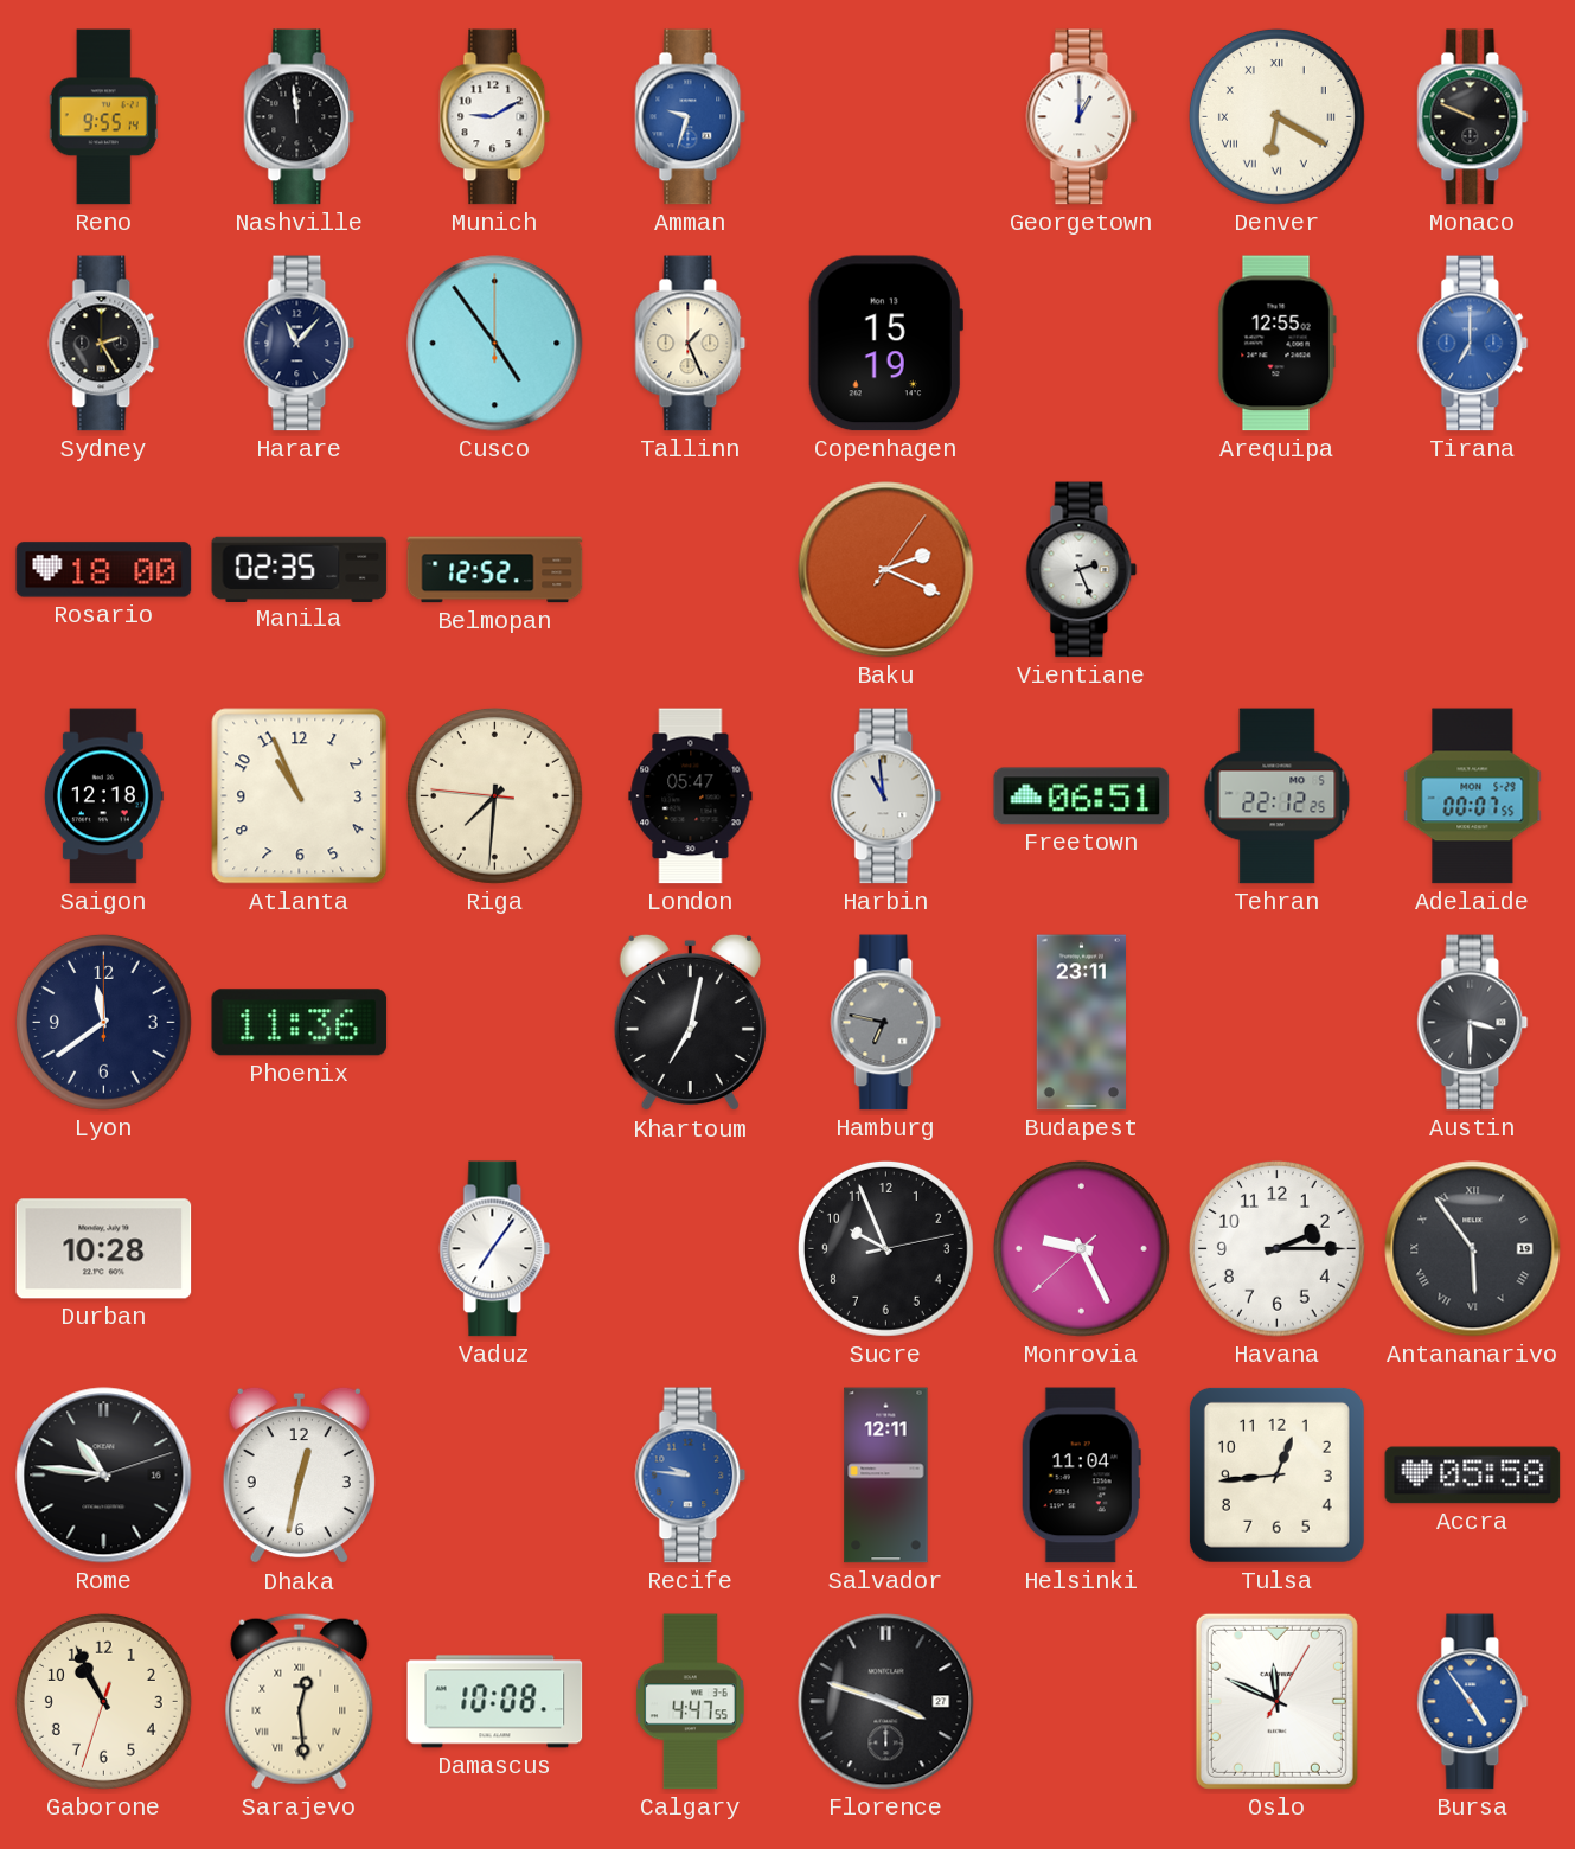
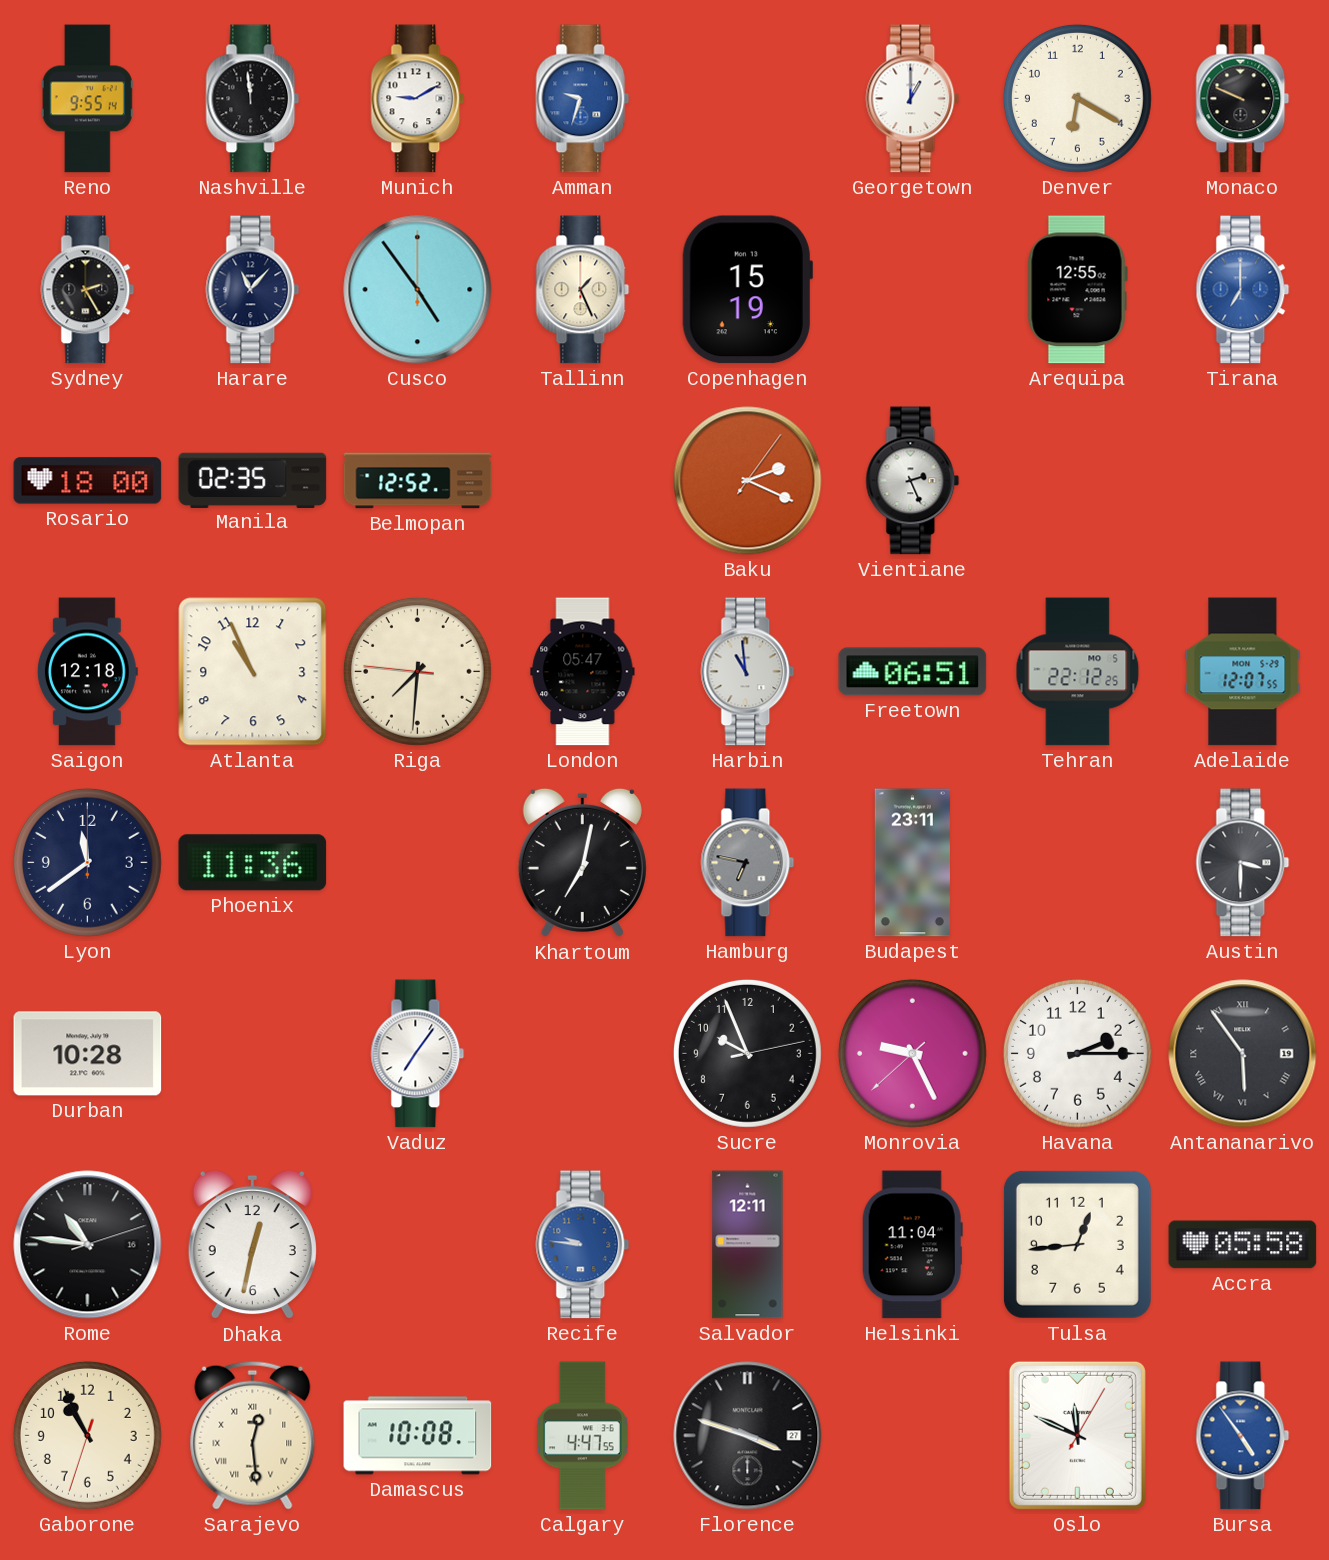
Denver numerals: Roman -> Arabic (1077, 98)
Adelaide: 00:07 -> 12:07 (1243, 672)
